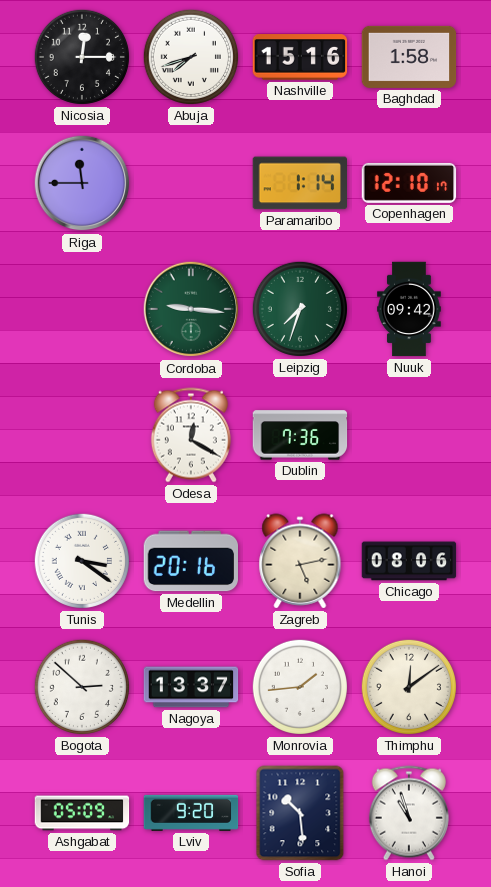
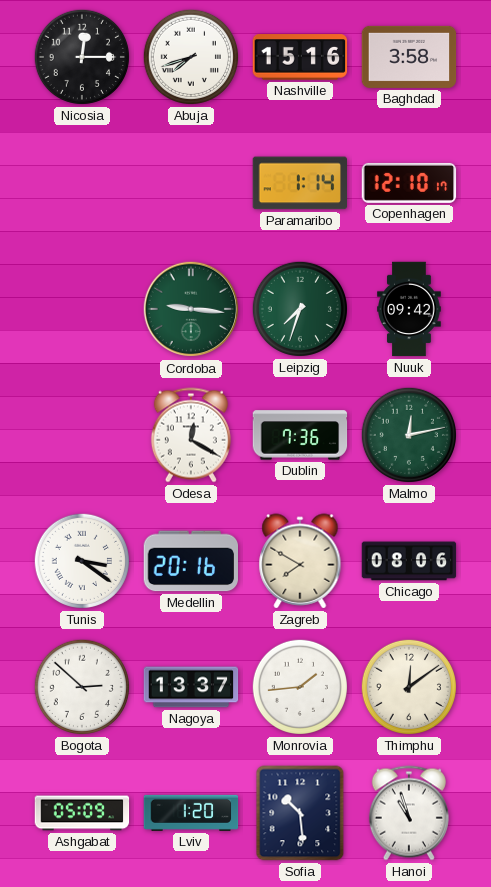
Baghdad: 1:58 -> 3:58 (409, 57)
Riga: 11:45 -> none (82, 183)
Malmo: none -> 12:13 (409, 435)
Zagreb: 5:13 -> 7:50 (300, 561)
Lviv: 9:20 -> 1:20 (191, 813)
